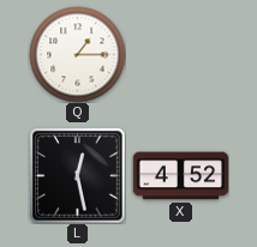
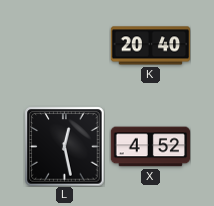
Q: 1:15 -> none (77, 54)
K: none -> 20:40 (150, 46)
